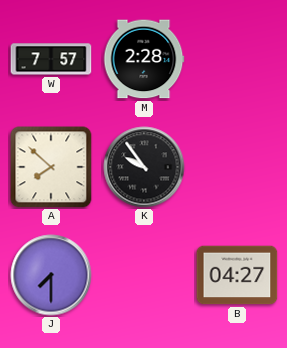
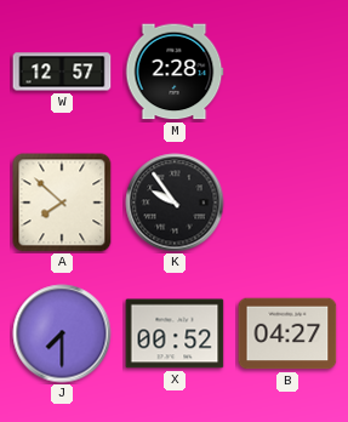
W: 7:57 -> 12:57 (62, 72)
X: none -> 00:52 (175, 333)
